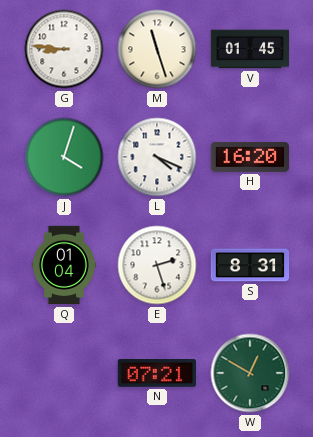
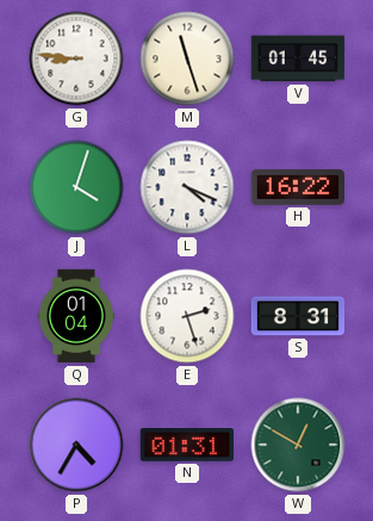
H: 16:20 -> 16:22 (297, 187)
P: none -> 4:35 (76, 445)
N: 07:21 -> 01:31 (186, 446)
